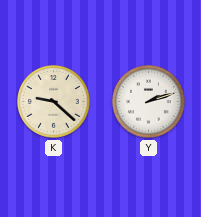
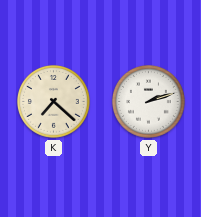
K: 9:22 -> 7:22 (53, 101)
